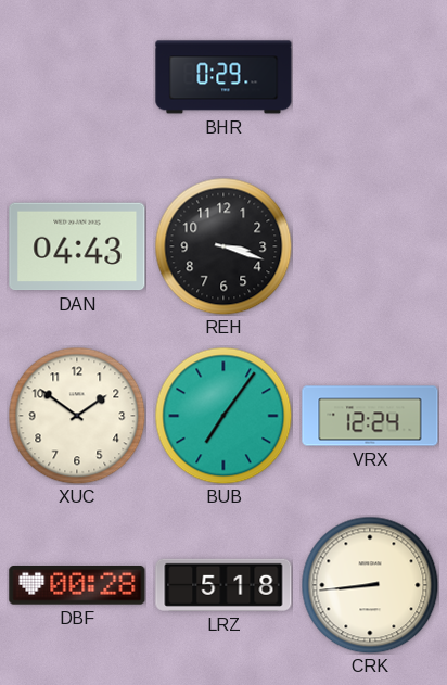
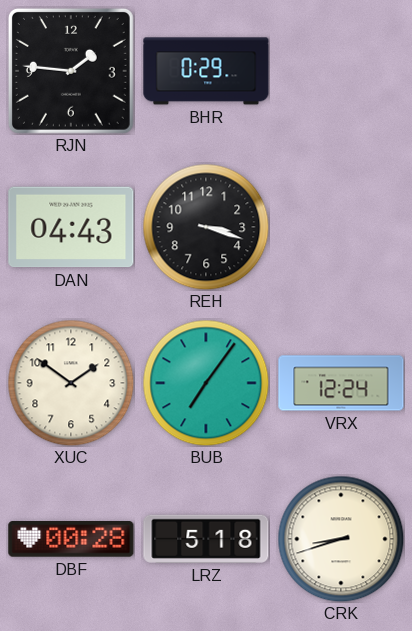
RJN: none -> 1:46 (71, 71)
CRK: 8:44 -> 8:42 (341, 539)
